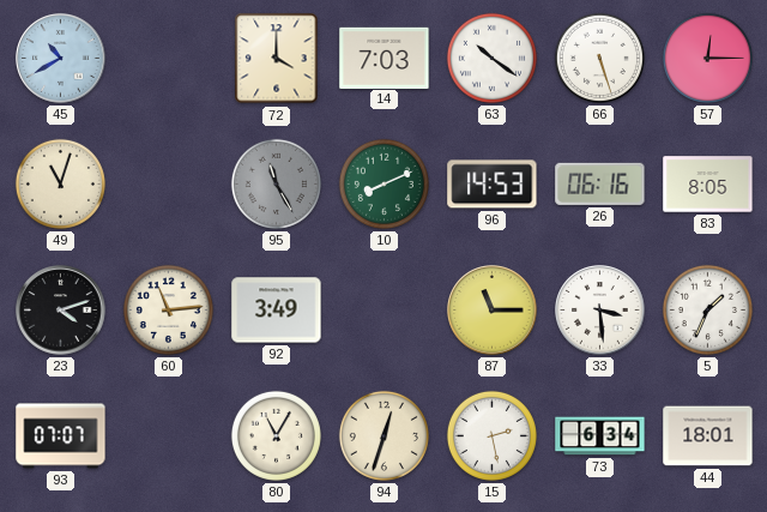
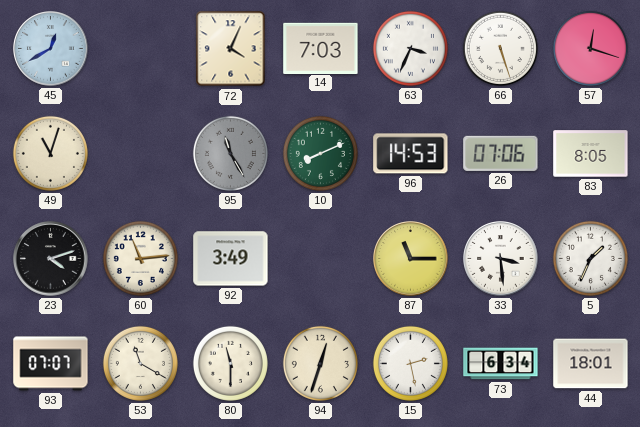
45: 10:40 -> 12:40 (51, 49)
72: 4:00 -> 4:04 (231, 49)
63: 10:21 -> 3:34 (410, 48)
57: 12:15 -> 12:18 (590, 48)
26: 06:16 -> 07:06 (501, 153)
53: none -> 11:20 (140, 363)
80: 11:05 -> 11:30 (230, 363)
